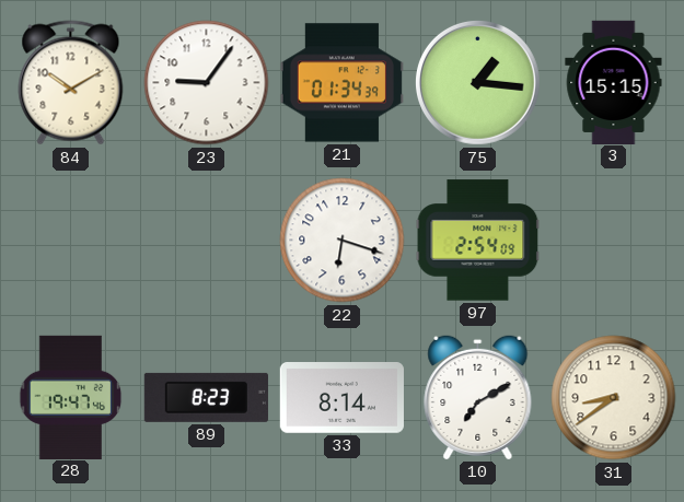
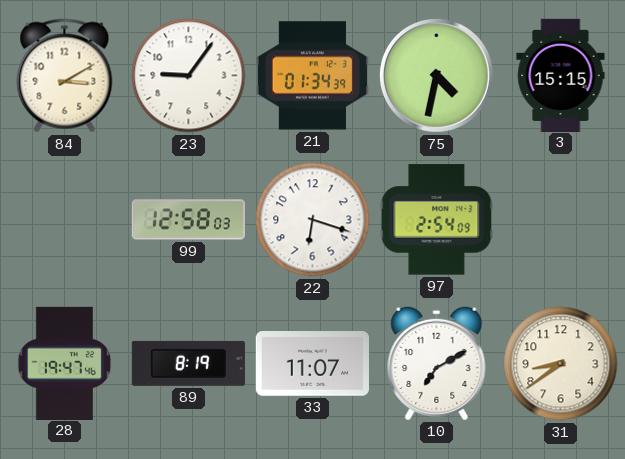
84: 10:10 -> 3:10 (65, 76)
75: 1:16 -> 4:32 (437, 76)
99: none -> 12:58 (188, 220)
89: 8:23 -> 8:19 (188, 363)
33: 8:14 -> 11:07 (312, 364)
